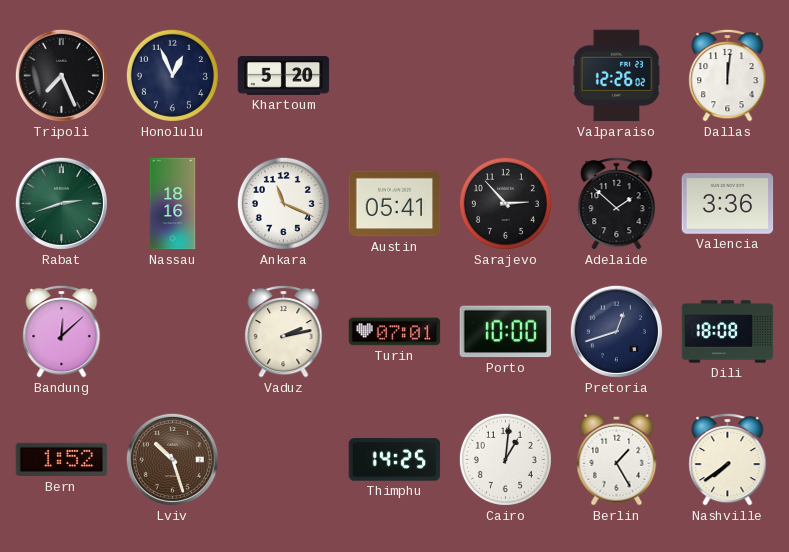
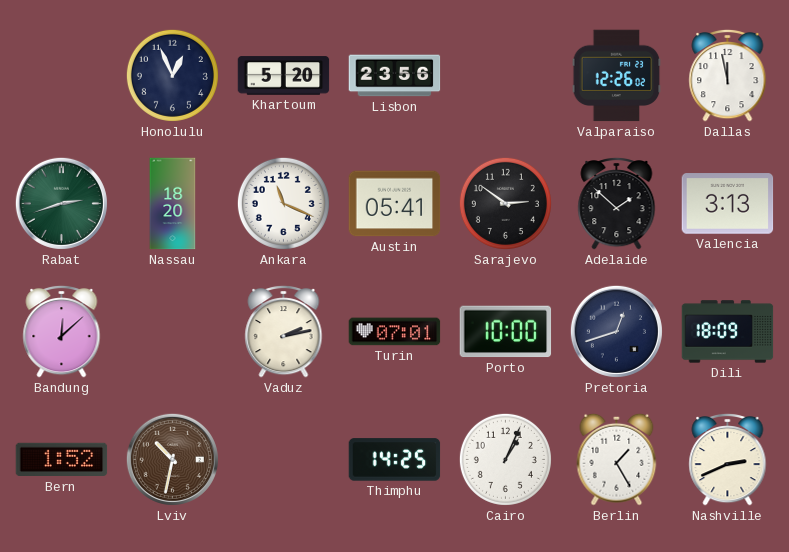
Tripoli: 7:26 -> none (61, 75)
Lisbon: none -> 23:56 (395, 76)
Dallas: 12:01 -> 11:58 (728, 75)
Nassau: 18:16 -> 18:20 (173, 204)
Sarajevo: 2:53 -> 2:51 (505, 203)
Valencia: 3:36 -> 3:13 (728, 204)
Dili: 18:08 -> 18:09 (728, 332)
Lviv: 10:27 -> 10:32 (172, 459)
Cairo: 1:01 -> 1:04 (505, 459)
Nashville: 7:39 -> 2:41 (728, 459)
